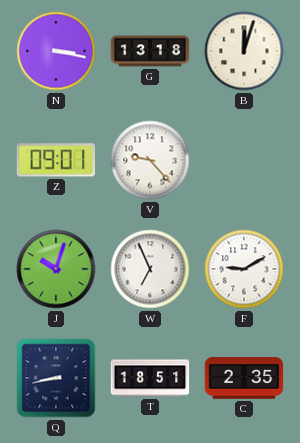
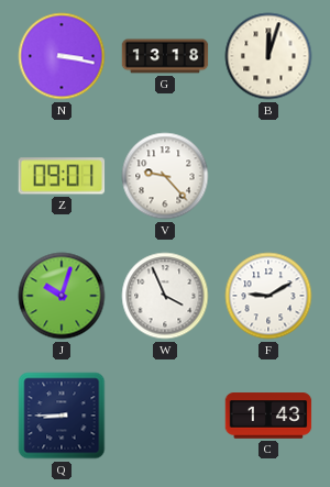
W: 6:56 -> 3:56 (165, 296)
Q: 8:43 -> 8:45 (62, 416)
T: 18:51 -> none (150, 378)
C: 2:35 -> 1:43 (268, 416)
